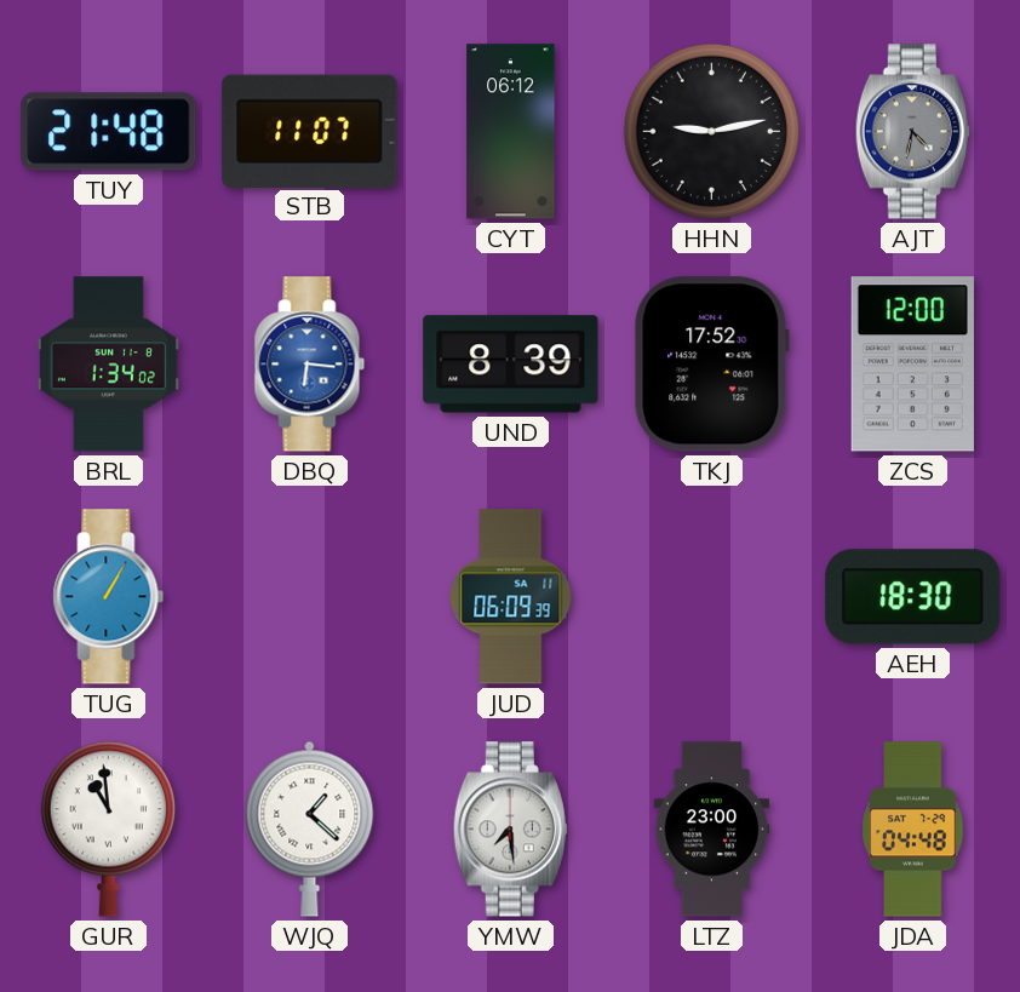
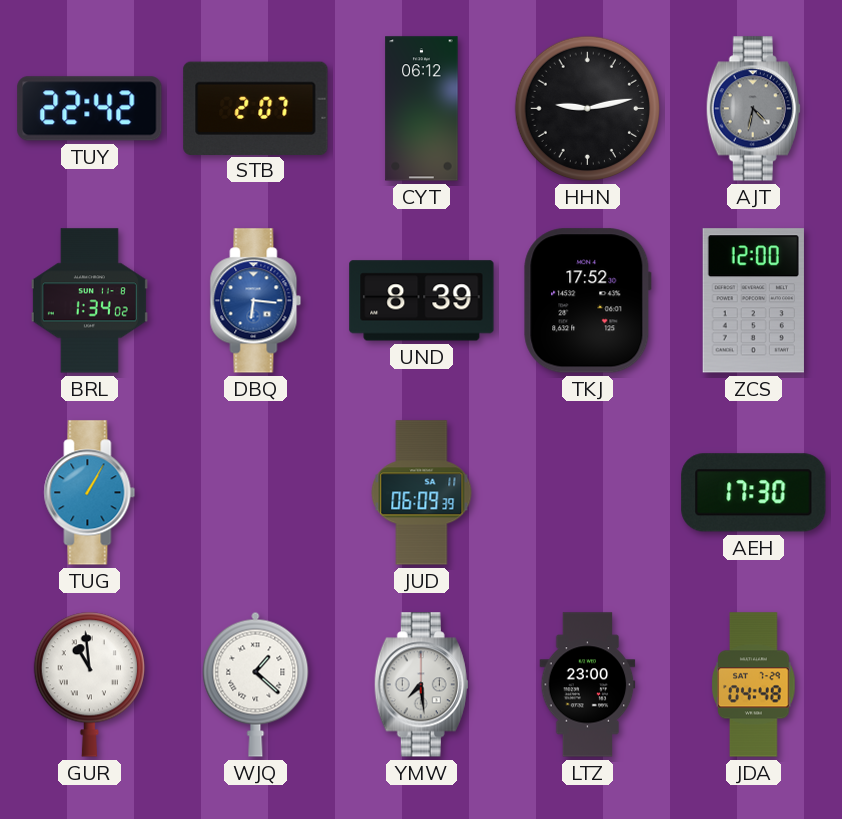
TUY: 21:48 -> 22:42 (90, 109)
STB: 11:07 -> 2:07 (256, 108)
AEH: 18:30 -> 17:30 (754, 493)
